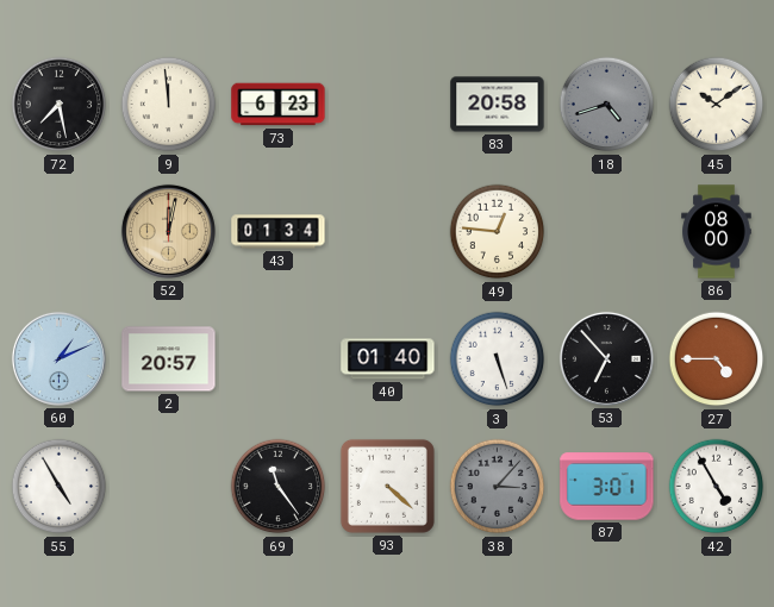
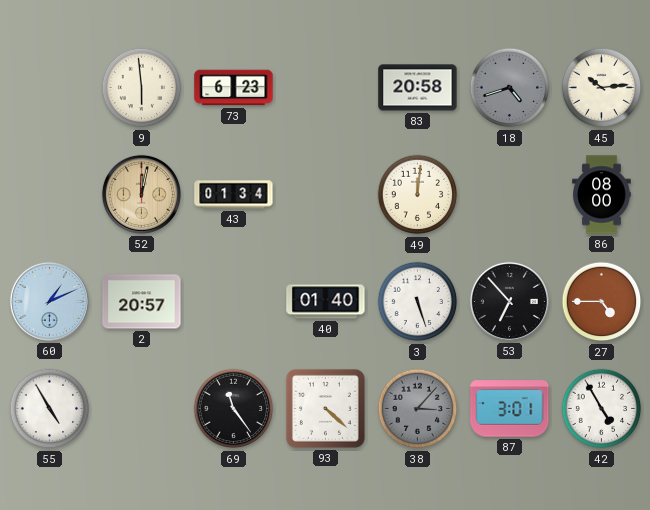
72: 7:28 -> none (60, 105)
9: 11:59 -> 5:59 (142, 88)
45: 10:09 -> 10:14 (602, 88)
49: 12:46 -> 12:01 (418, 195)
